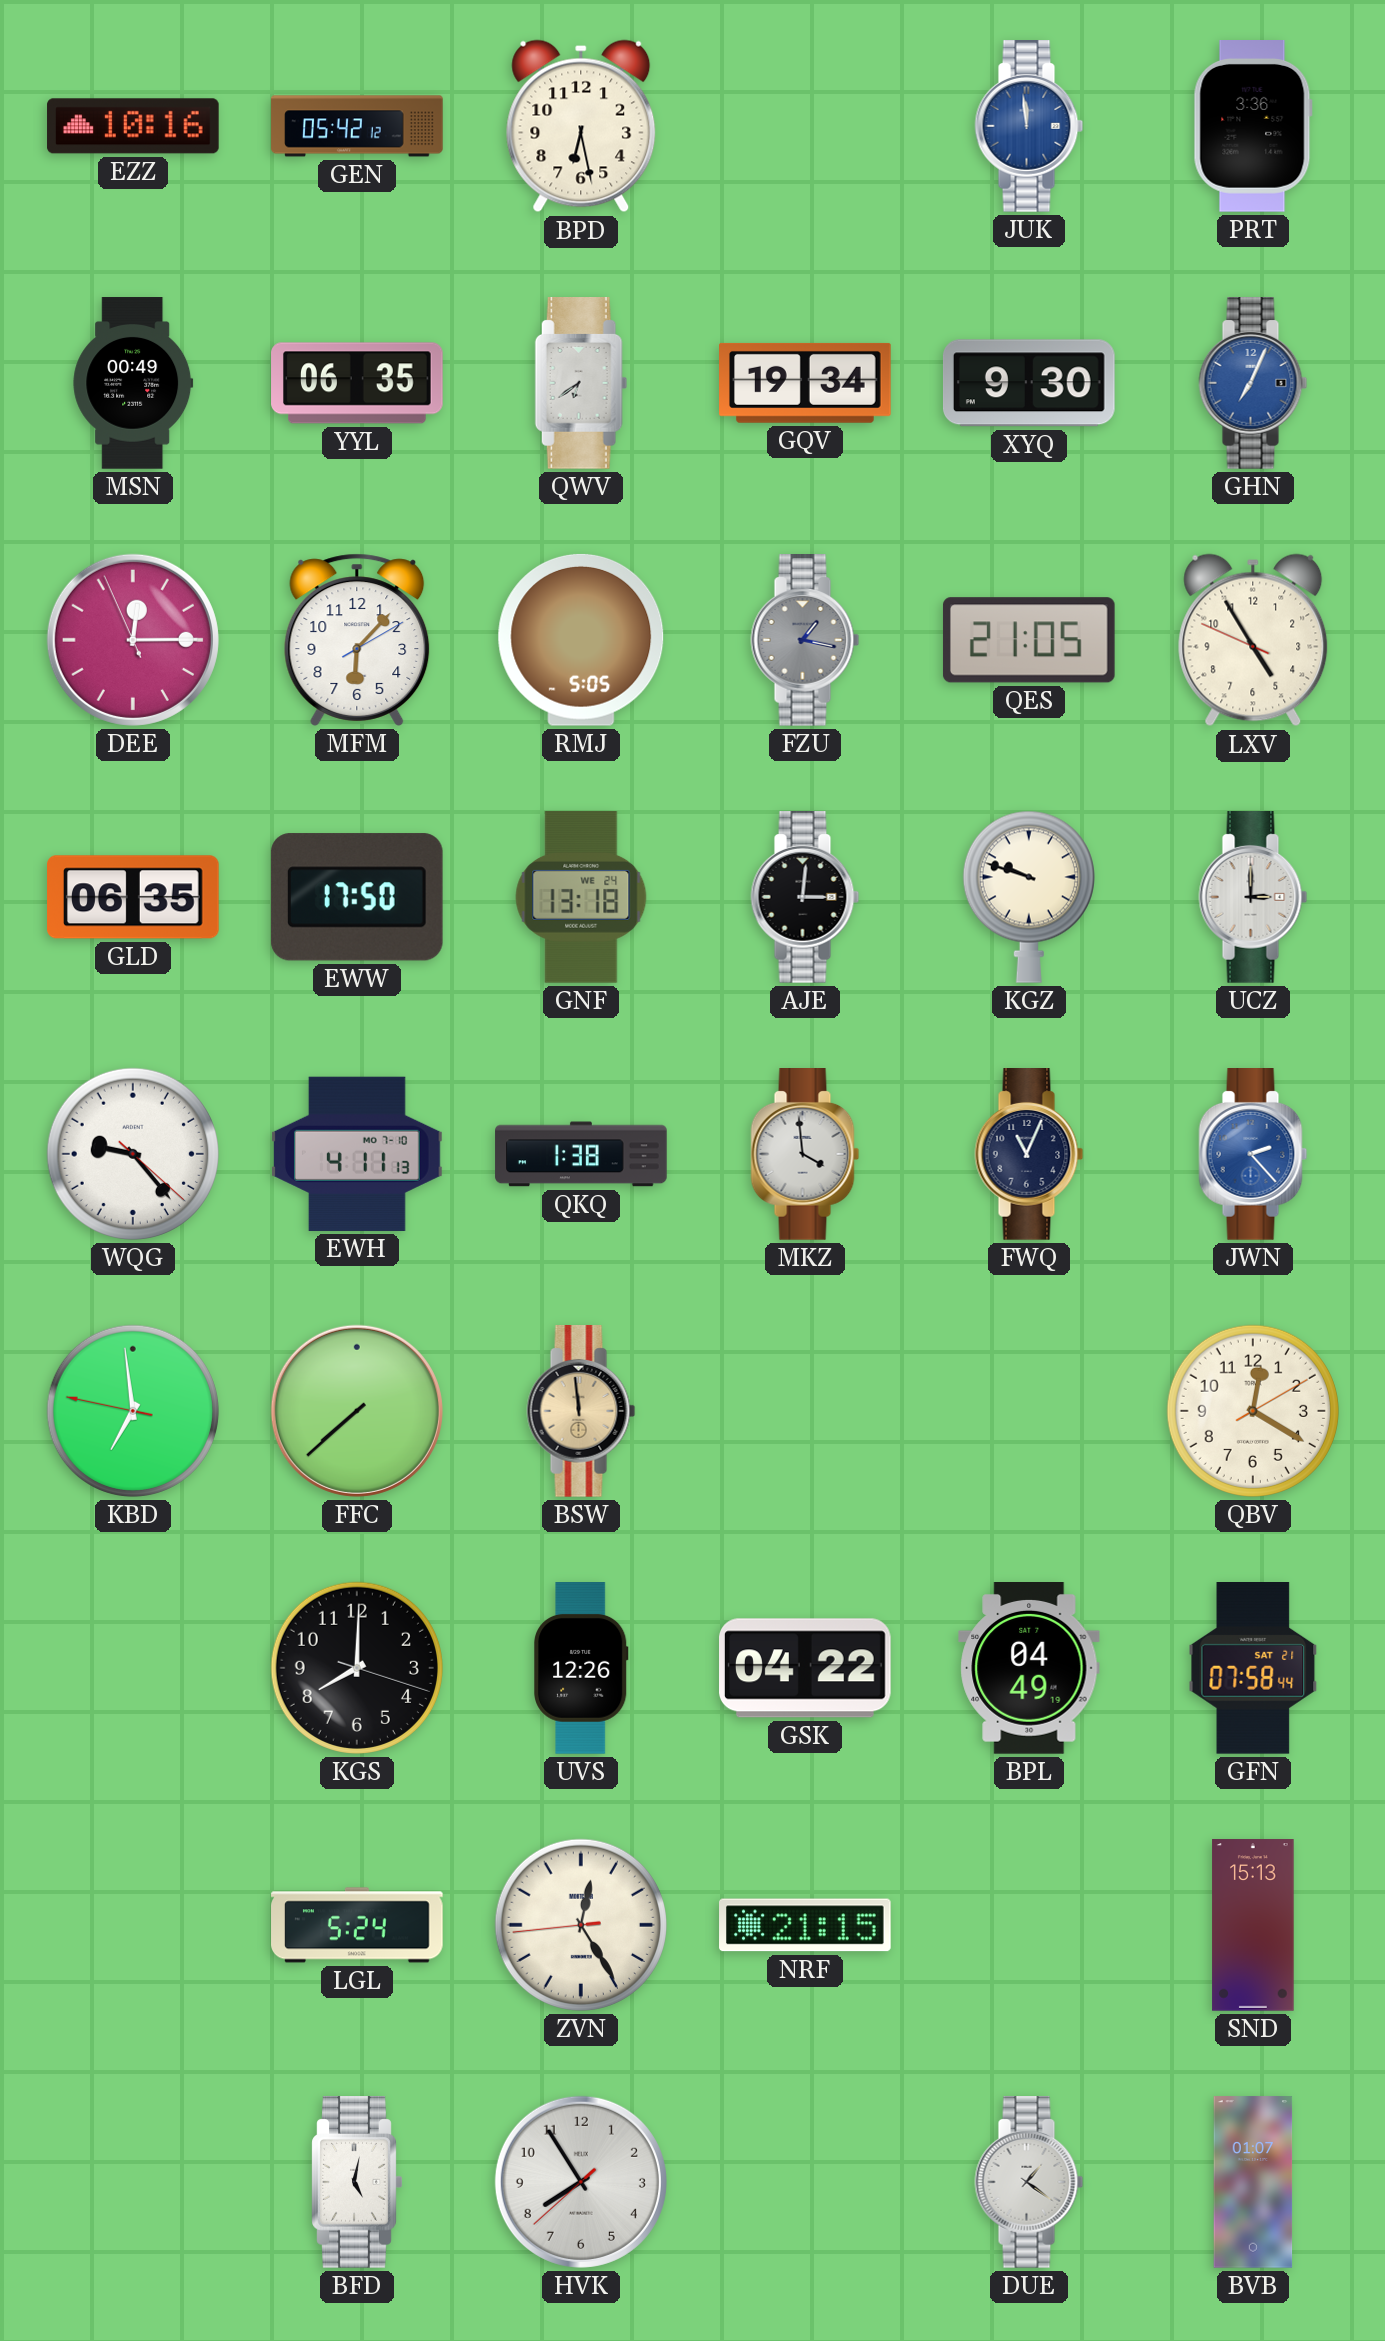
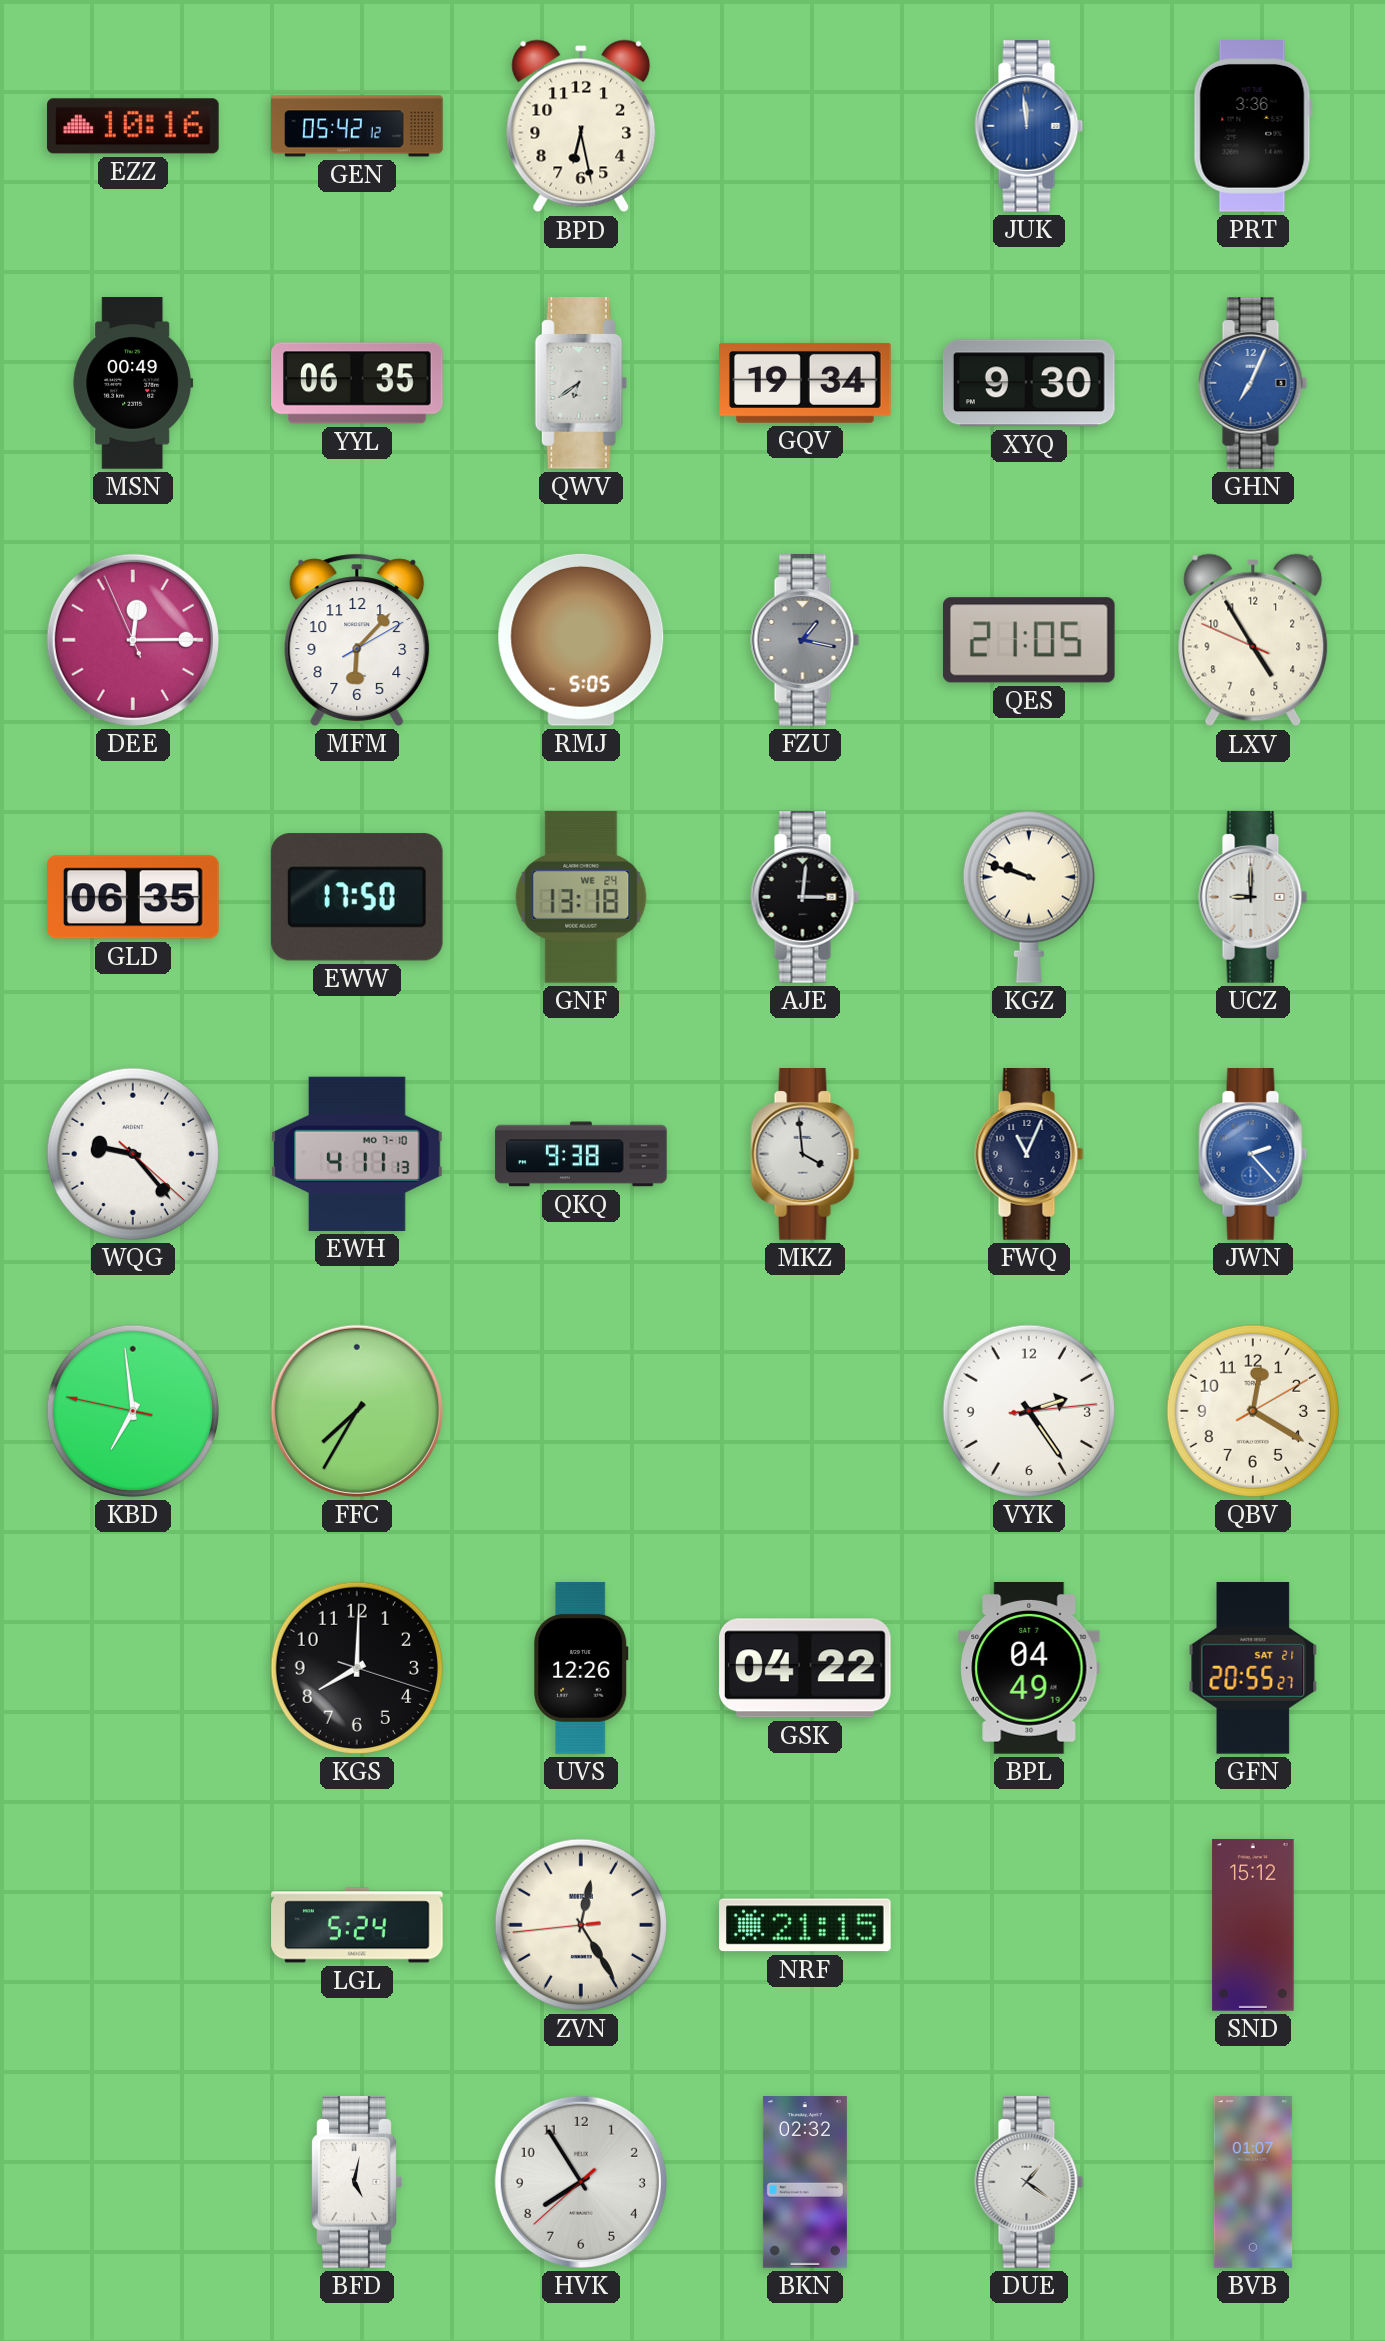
UCZ: 3:00 -> 9:00 (1253, 898)
QKQ: 1:38 -> 9:38 (581, 1154)
FFC: 7:38 -> 7:35 (357, 1411)
BSW: 11:59 -> none (581, 1412)
VYK: none -> 2:24 (1029, 1411)
GFN: 07:58 -> 20:55 (1253, 1669)
SND: 15:13 -> 15:12 (1253, 1925)
BKN: none -> 02:32 (805, 2182)
